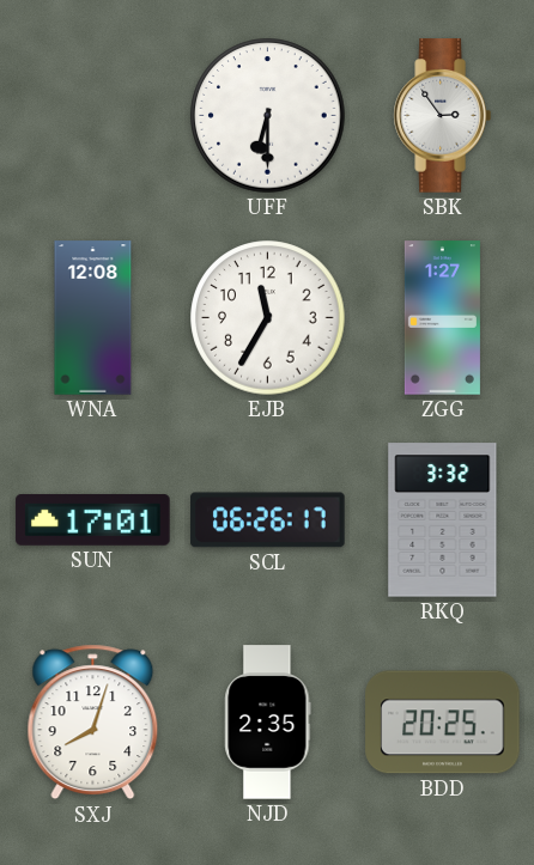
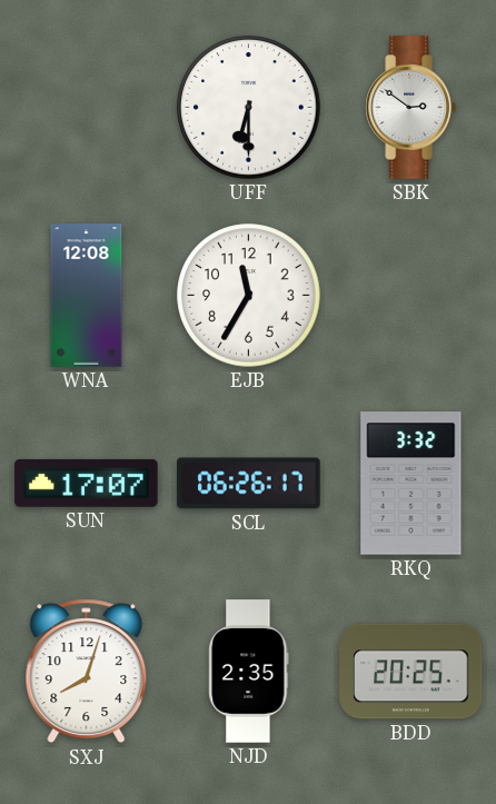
SBK: 2:54 -> 2:51 (410, 108)
ZGG: 1:27 -> none (442, 318)
SUN: 17:01 -> 17:07 (87, 483)
